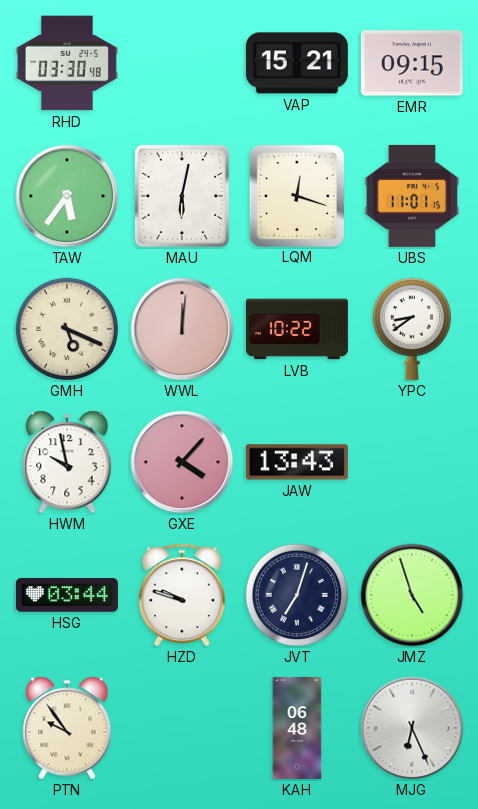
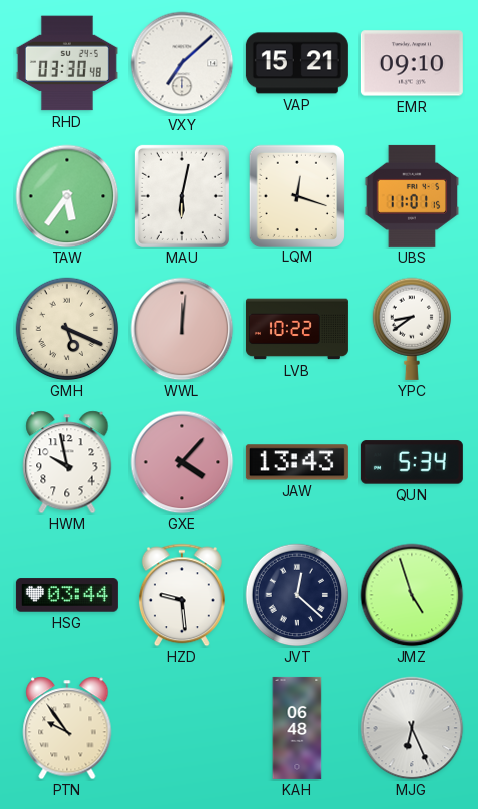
VXY: none -> 7:08 (182, 63)
EMR: 09:15 -> 09:10 (412, 63)
QUN: none -> 5:34 (412, 462)
HZD: 9:48 -> 9:29 (182, 595)
JVT: 7:03 -> 12:22 (297, 595)
